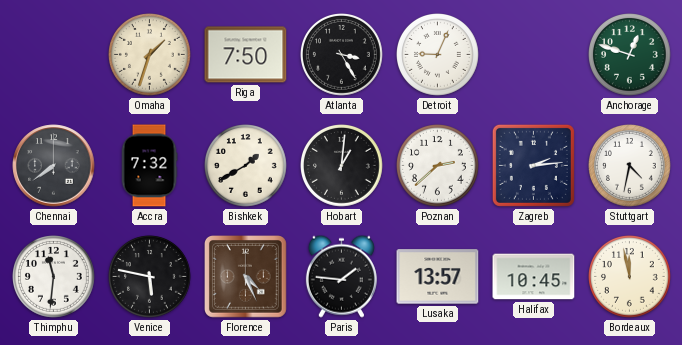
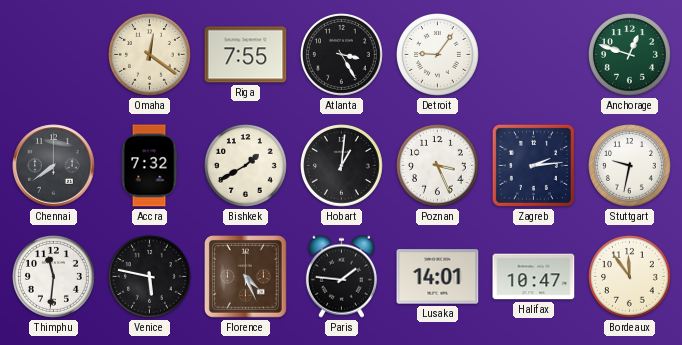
Omaha: 1:33 -> 12:21 (150, 55)
Riga: 7:50 -> 7:55 (246, 55)
Detroit: 9:04 -> 9:06 (438, 55)
Poznan: 2:38 -> 3:26 (438, 166)
Stuttgart: 4:32 -> 9:32 (630, 166)
Lusaka: 13:57 -> 14:01 (438, 277)
Halifax: 10:45 -> 10:47 (534, 277)
Bordeaux: 11:58 -> 11:54 (630, 277)
